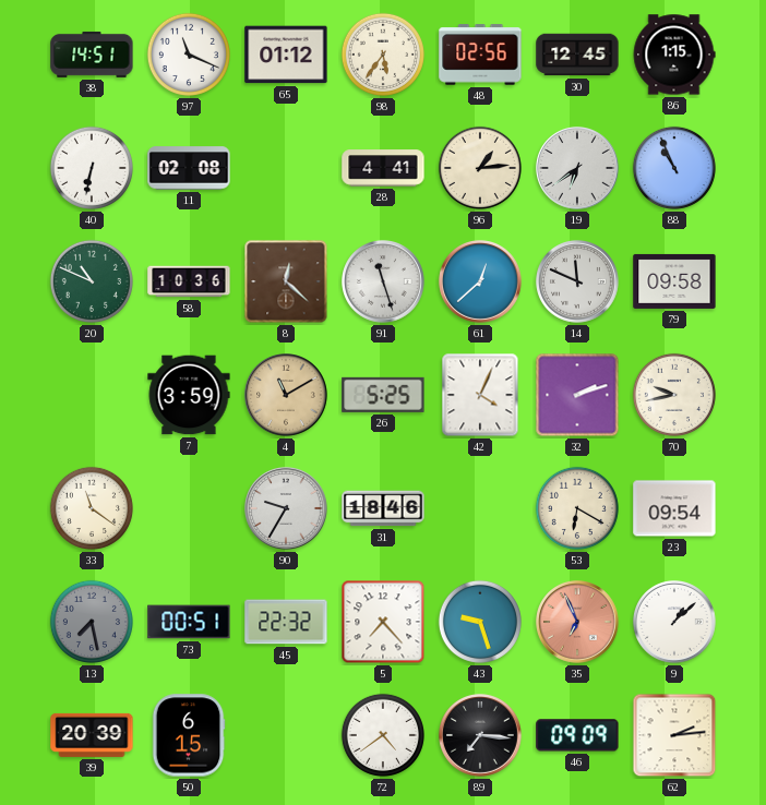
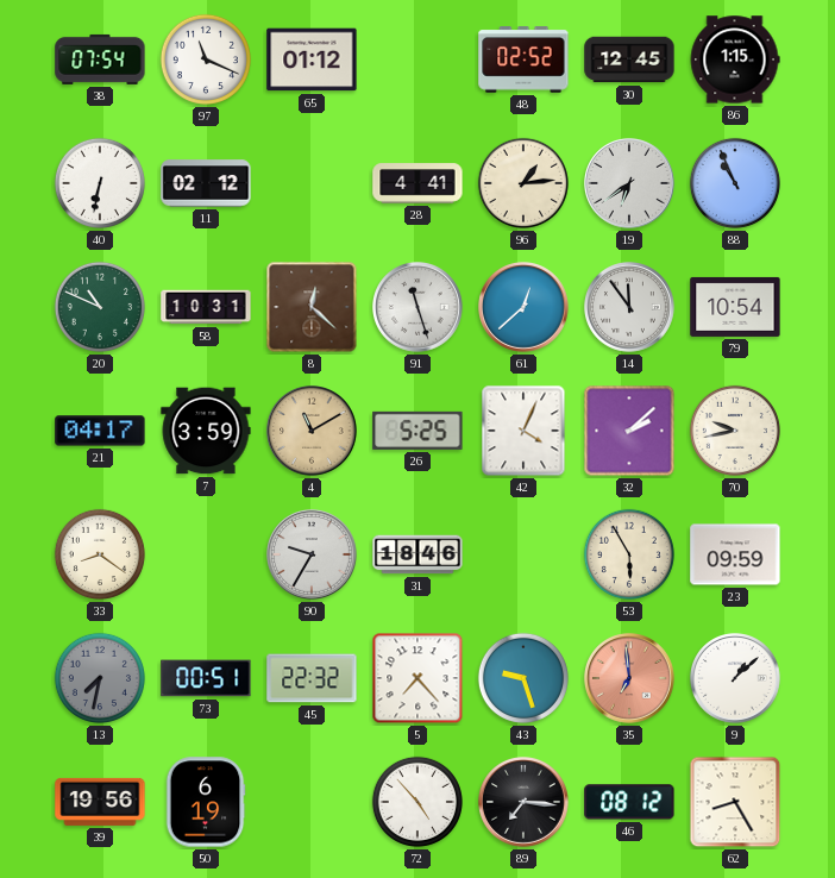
38: 14:51 -> 07:54 (100, 59)
98: 5:36 -> none (383, 55)
48: 02:56 -> 02:52 (523, 59)
11: 02:08 -> 02:12 (206, 183)
58: 10:36 -> 10:31 (206, 307)
14: 11:49 -> 11:54 (630, 308)
79: 09:58 -> 10:54 (735, 307)
21: none -> 04:17 (100, 431)
32: 2:12 -> 2:08 (629, 431)
33: 11:21 -> 8:21 (100, 554)
53: 6:20 -> 5:55 (629, 554)
23: 09:54 -> 09:59 (735, 554)
13: 7:28 -> 7:32 (100, 678)
35: 6:56 -> 6:59 (630, 679)
39: 20:39 -> 19:56 (100, 802)
50: 6:15 -> 6:19 (206, 802)
72: 4:39 -> 4:53 (417, 802)
46: 09:09 -> 08:12 (629, 802)
62: 2:14 -> 8:25 (735, 802)
